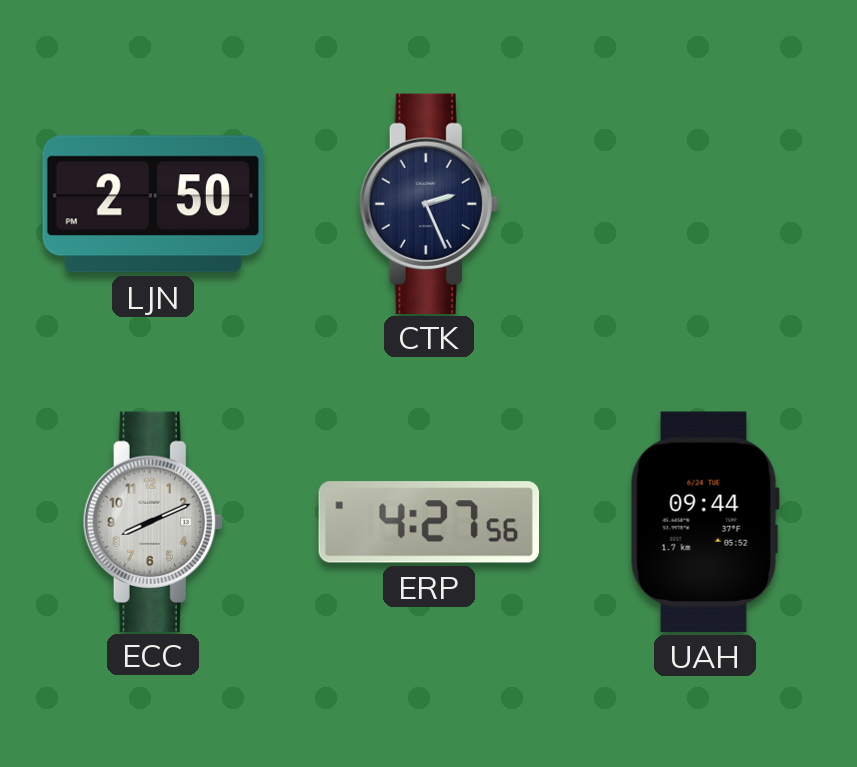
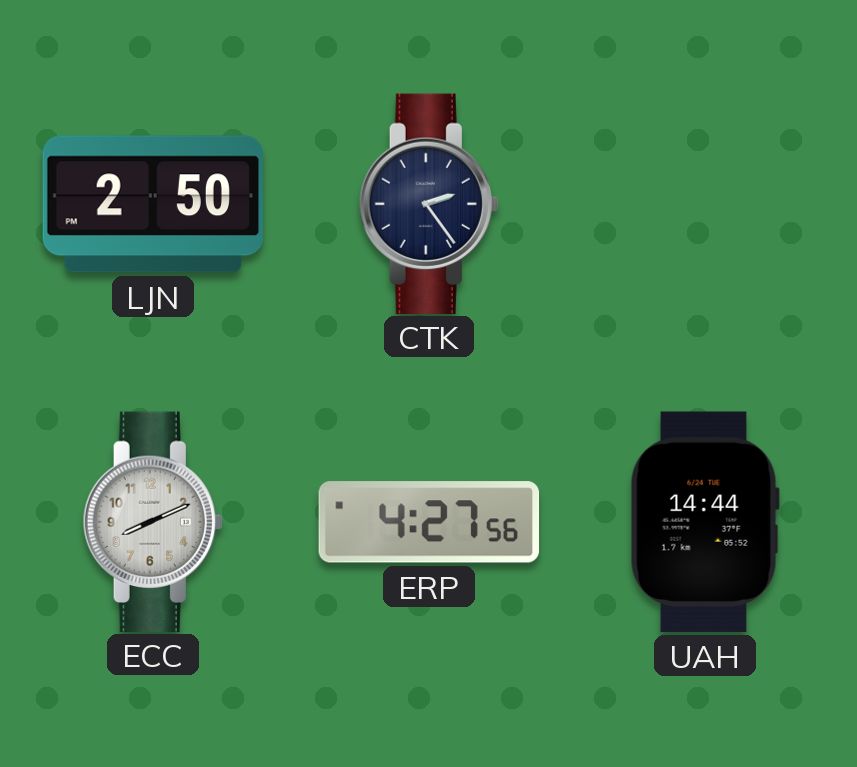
CTK: 2:26 -> 2:24 (429, 203)
UAH: 09:44 -> 14:44 (705, 522)
